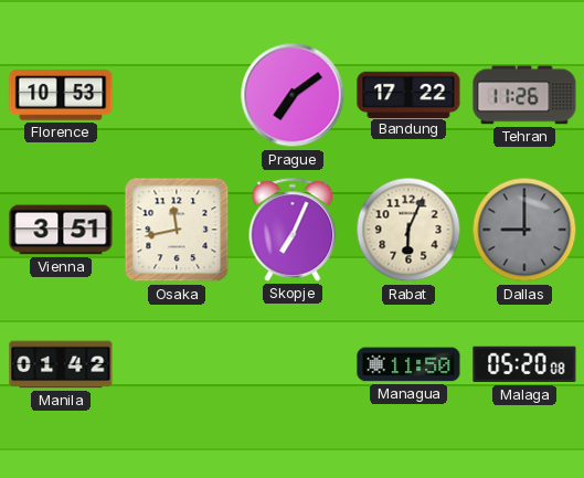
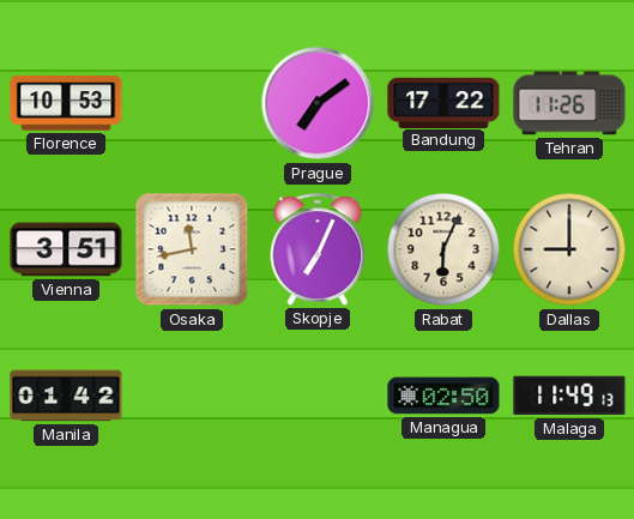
Dallas dial: grey -> cream (569, 249)
Managua: 11:50 -> 02:50 (443, 396)
Malaga: 05:20 -> 11:49 (569, 396)
